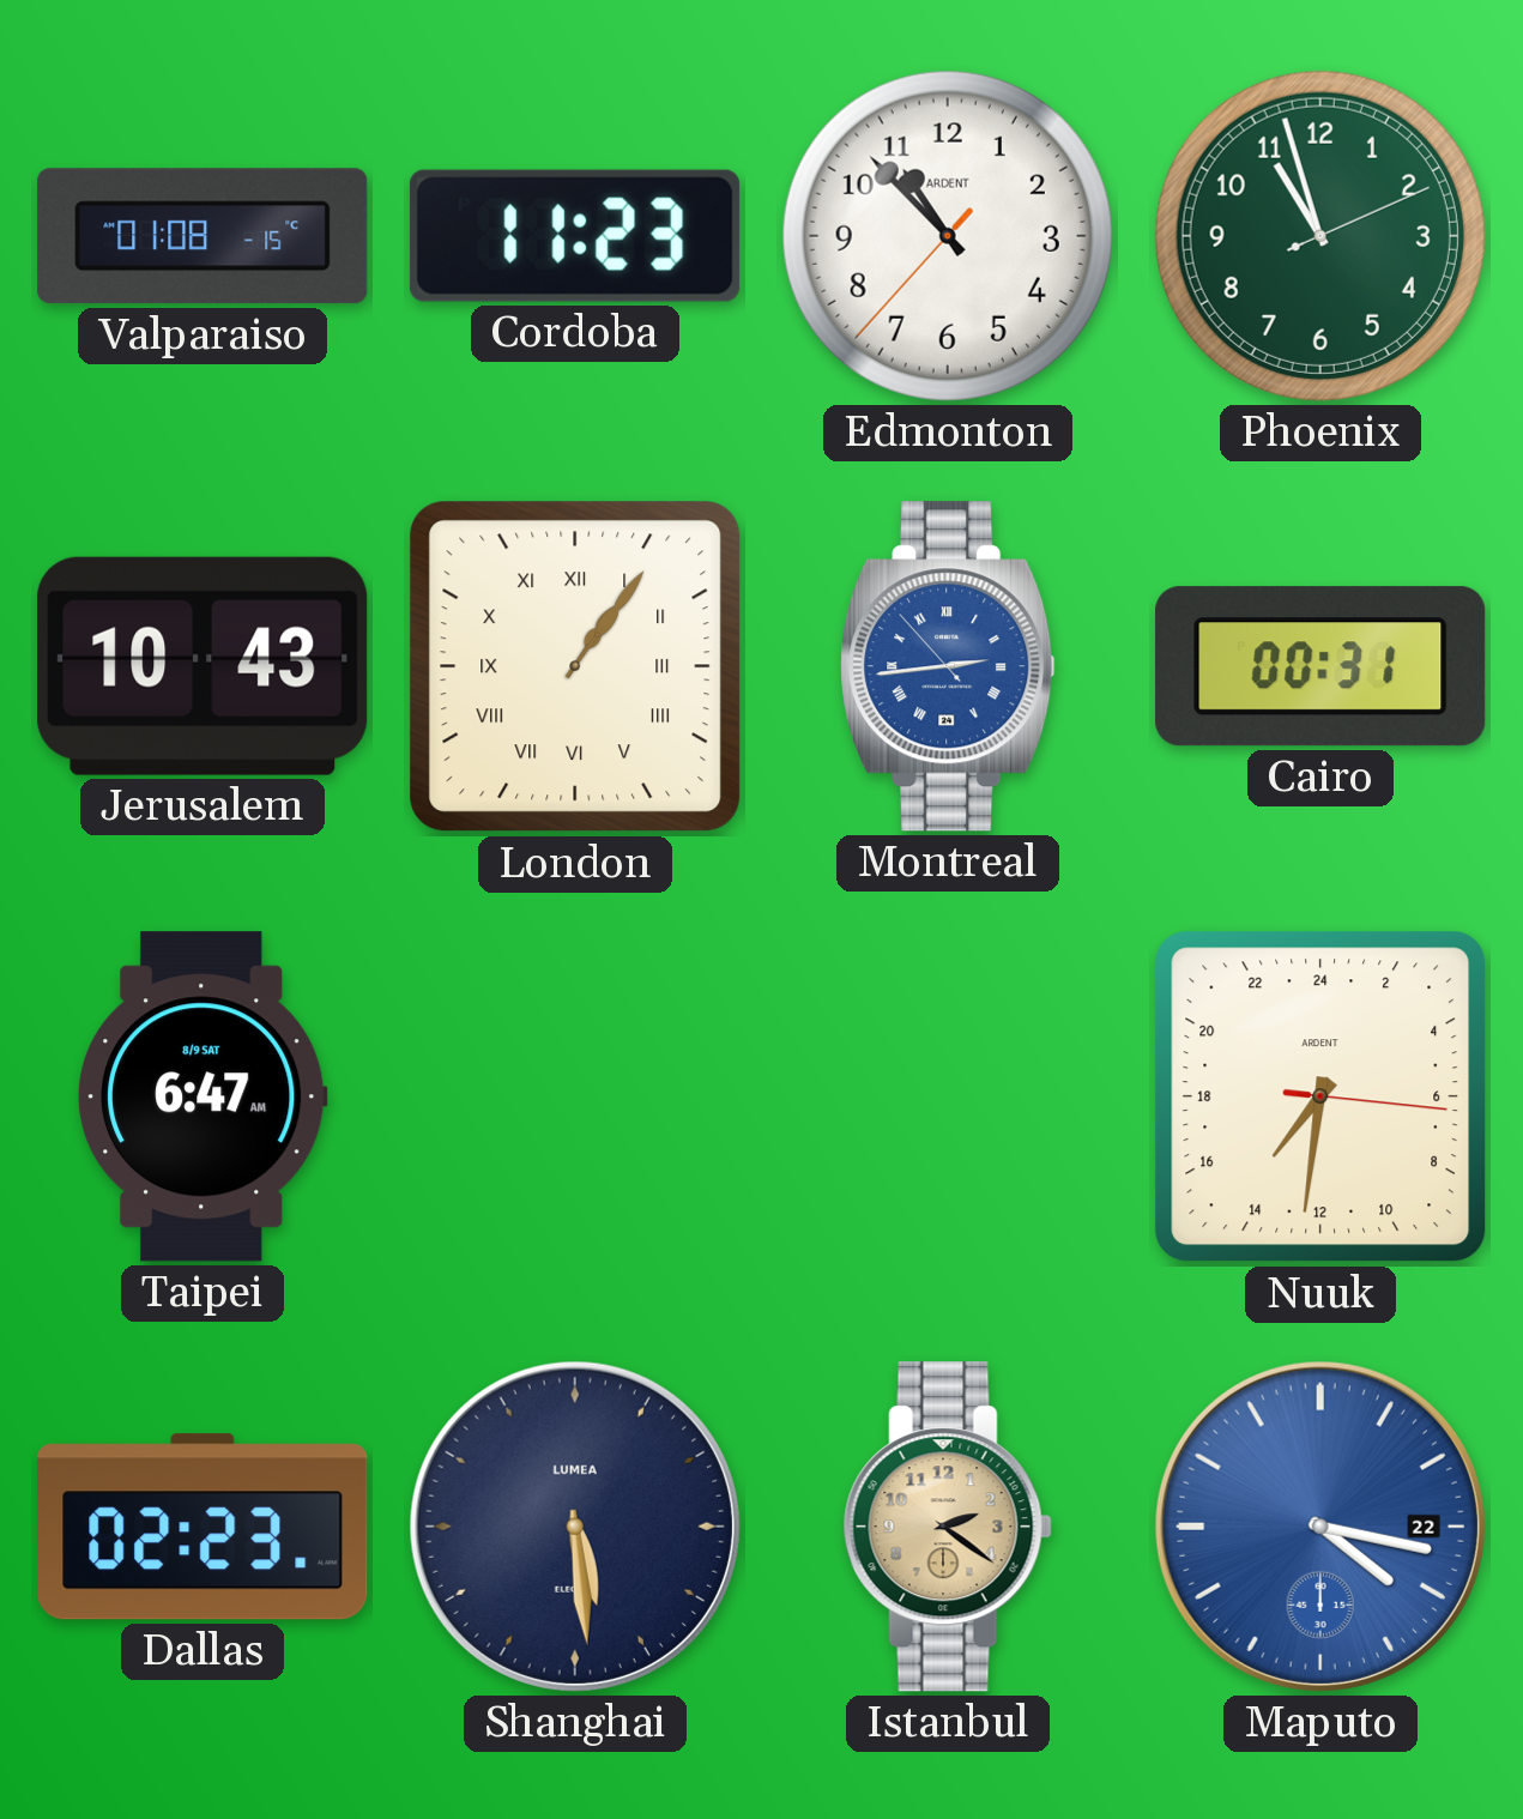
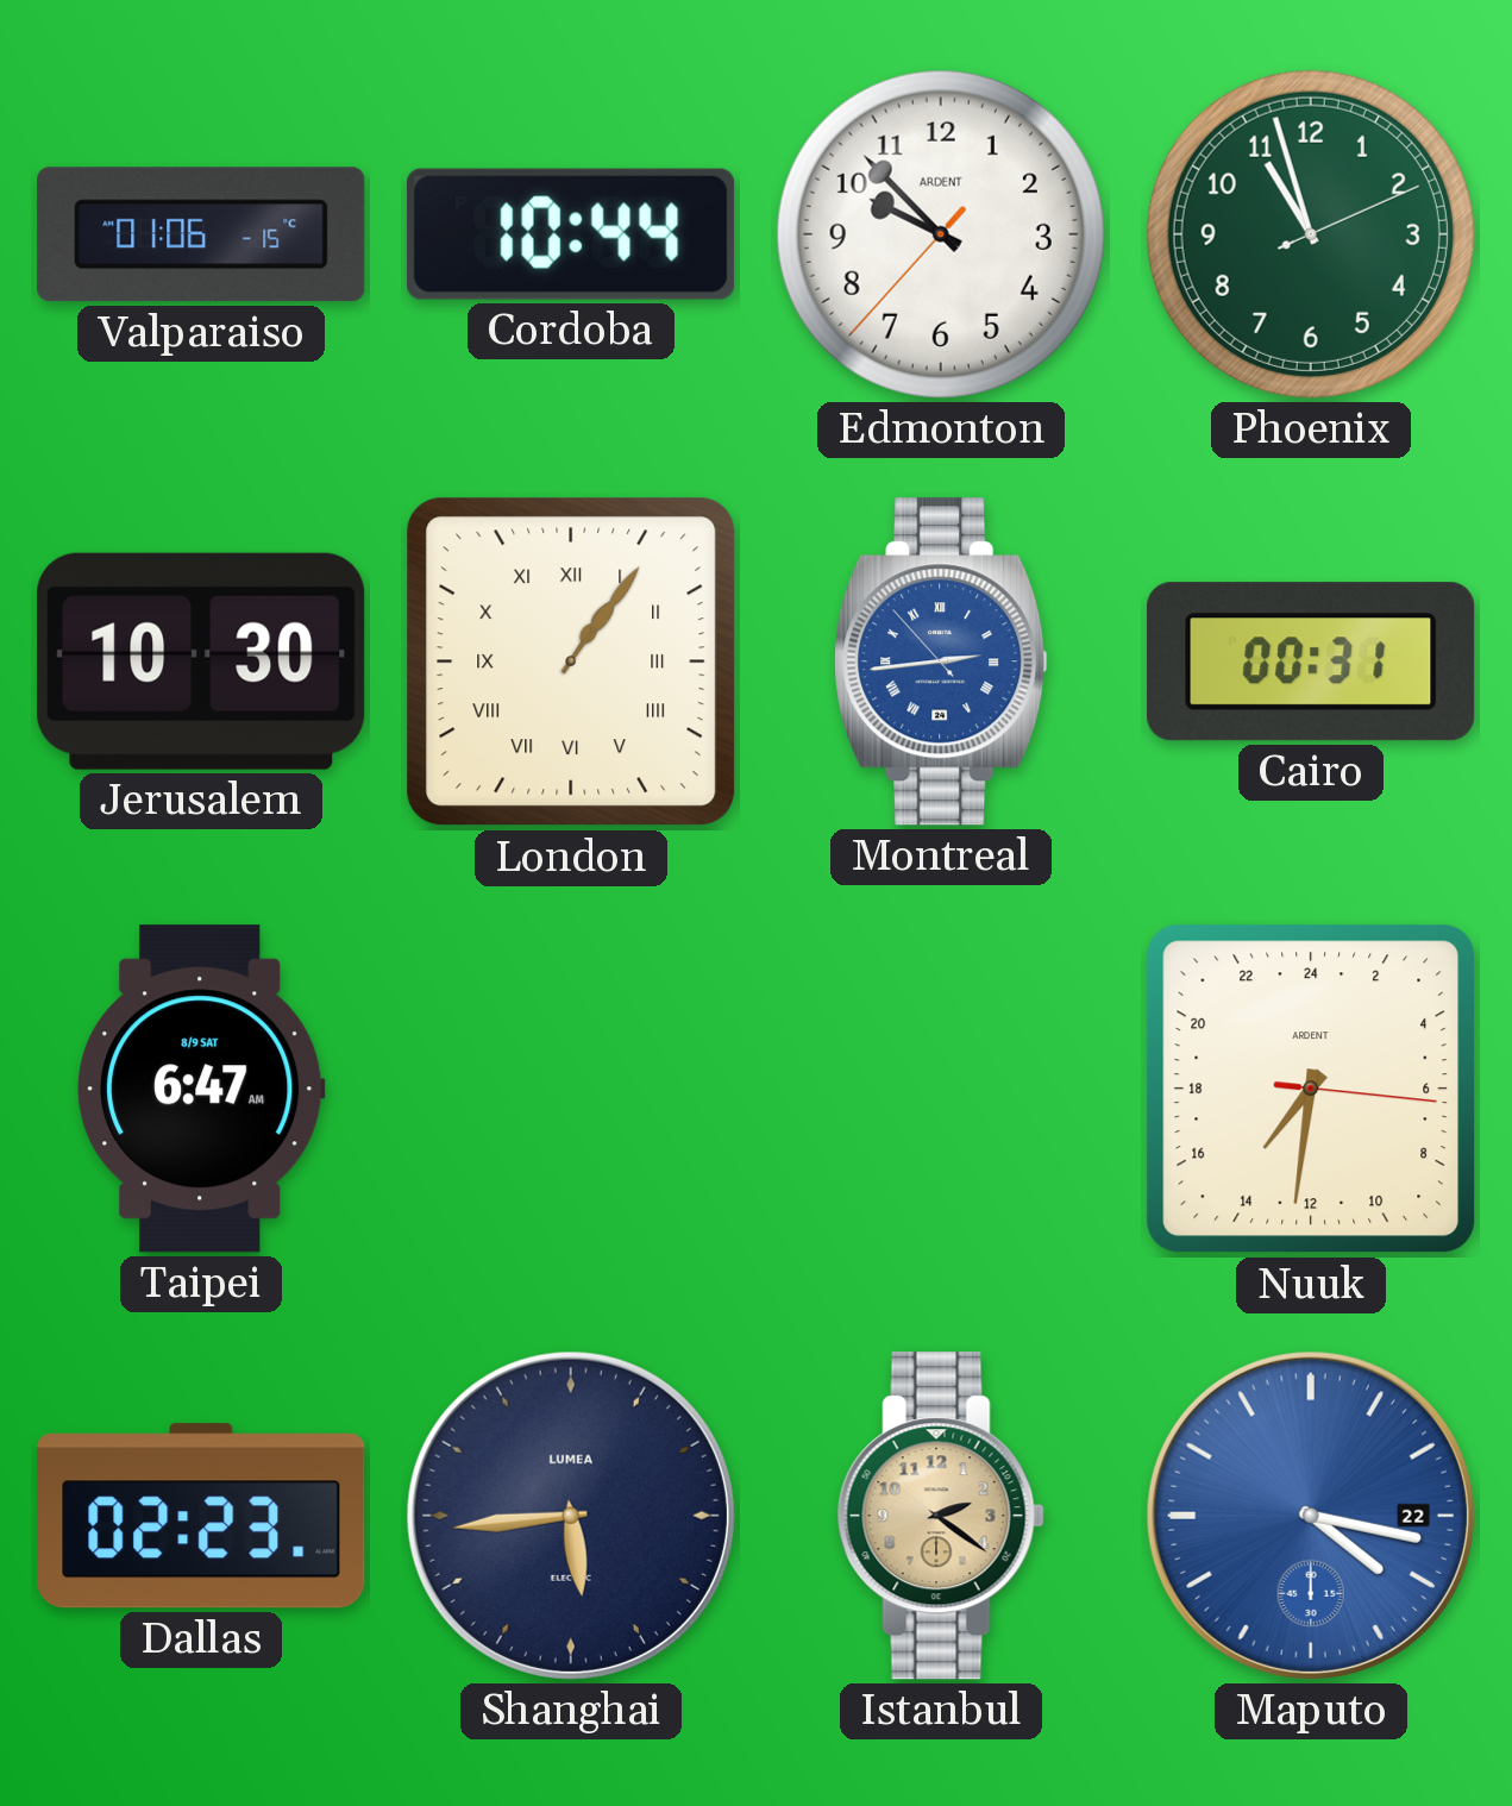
Valparaiso: 01:08 -> 01:06 (201, 234)
Cordoba: 11:23 -> 10:44 (571, 234)
Edmonton: 10:52 -> 9:52 (941, 234)
Jerusalem: 10:43 -> 10:30 (201, 661)
Shanghai: 5:29 -> 5:44 (571, 1516)
